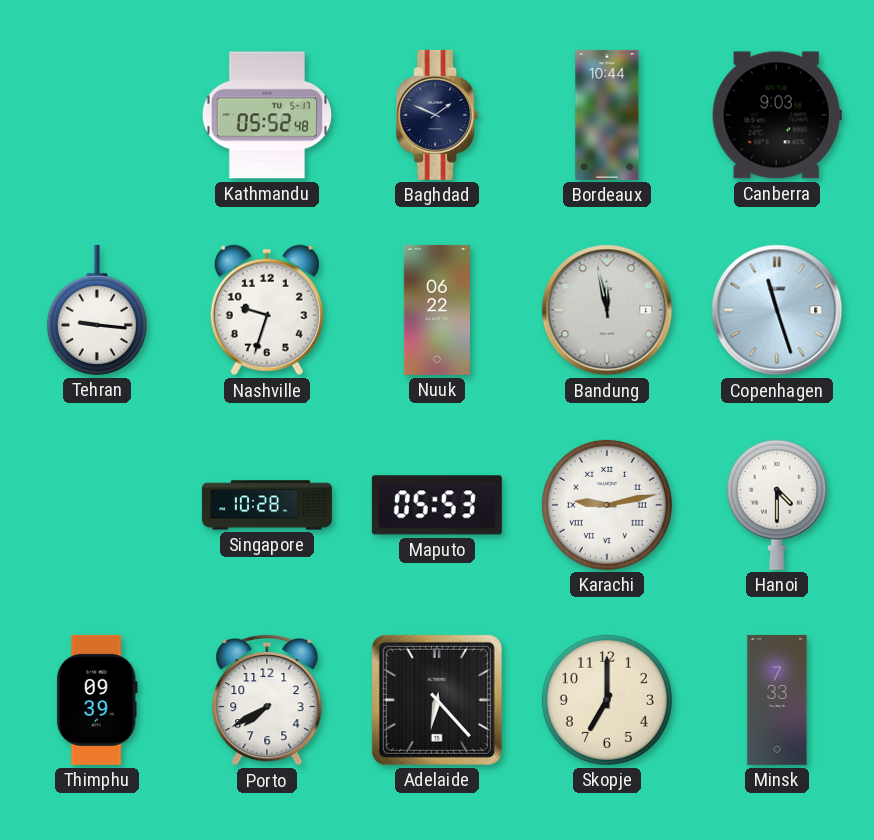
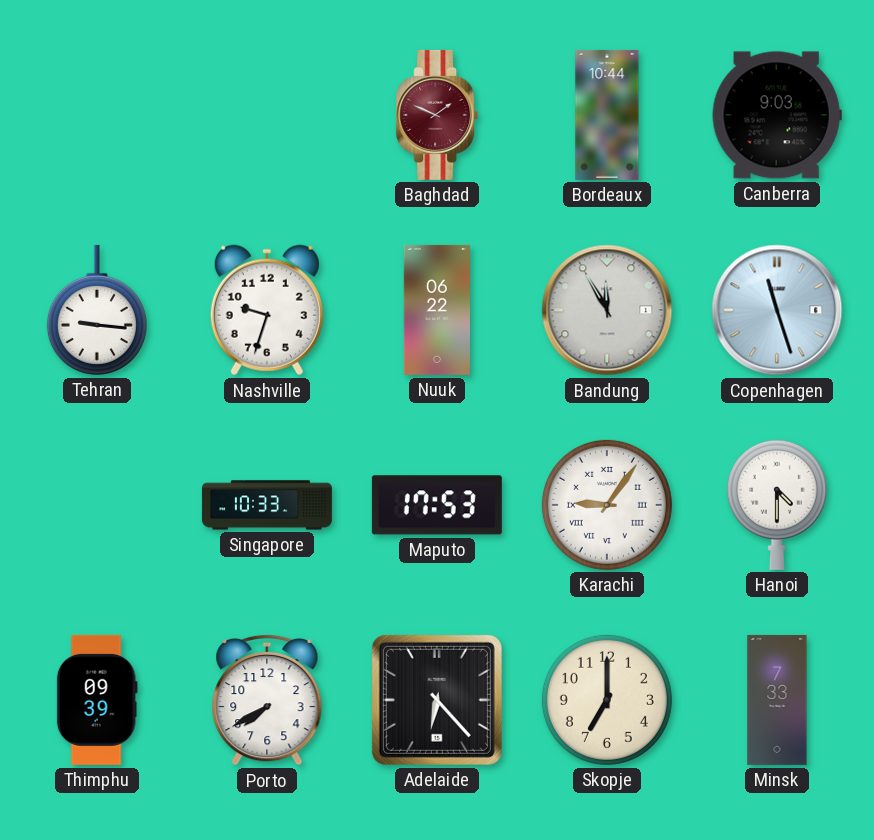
Kathmandu: 05:52 -> none (267, 115)
Baghdad dial: navy -> burgundy (437, 115)
Bandung: 11:58 -> 11:55 (607, 310)
Singapore: 10:28 -> 10:33 (267, 505)
Maputo: 05:53 -> 17:53 (437, 505)
Karachi: 9:13 -> 9:06 (607, 505)
